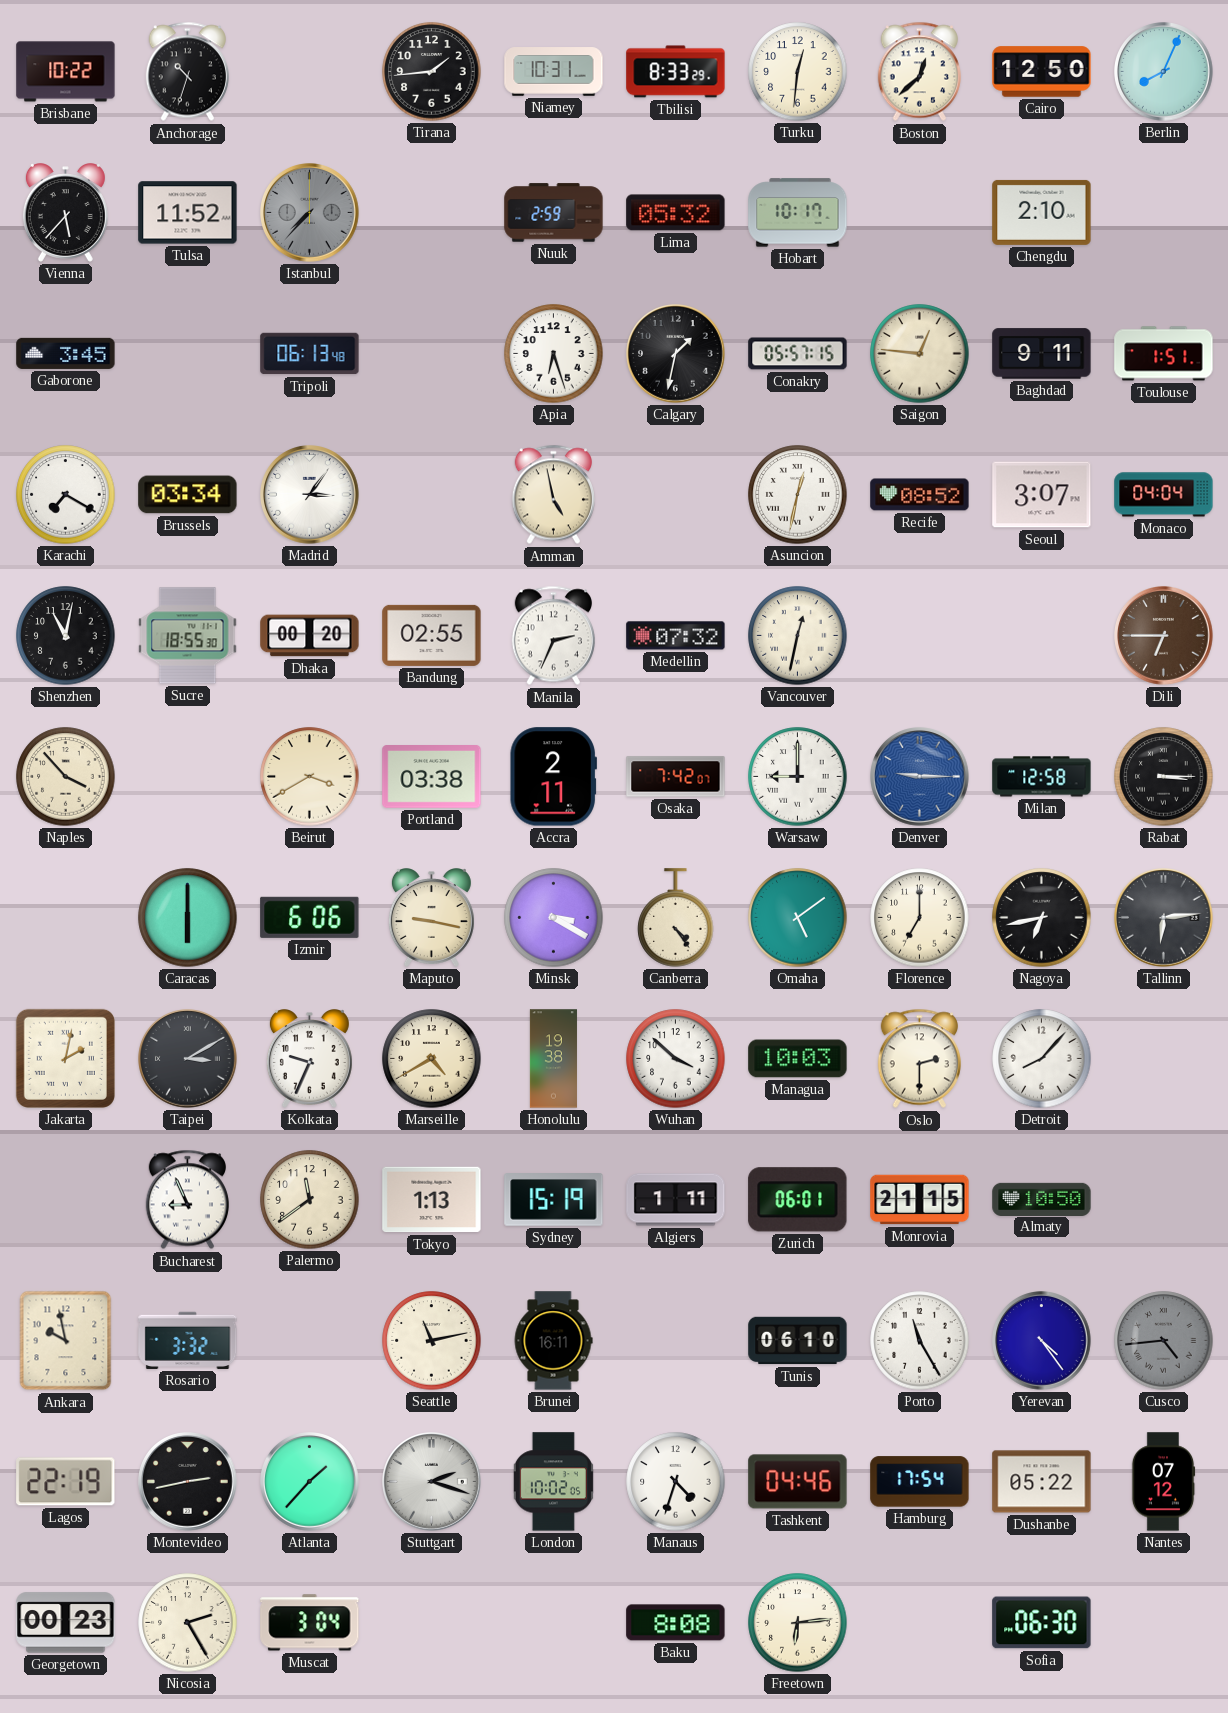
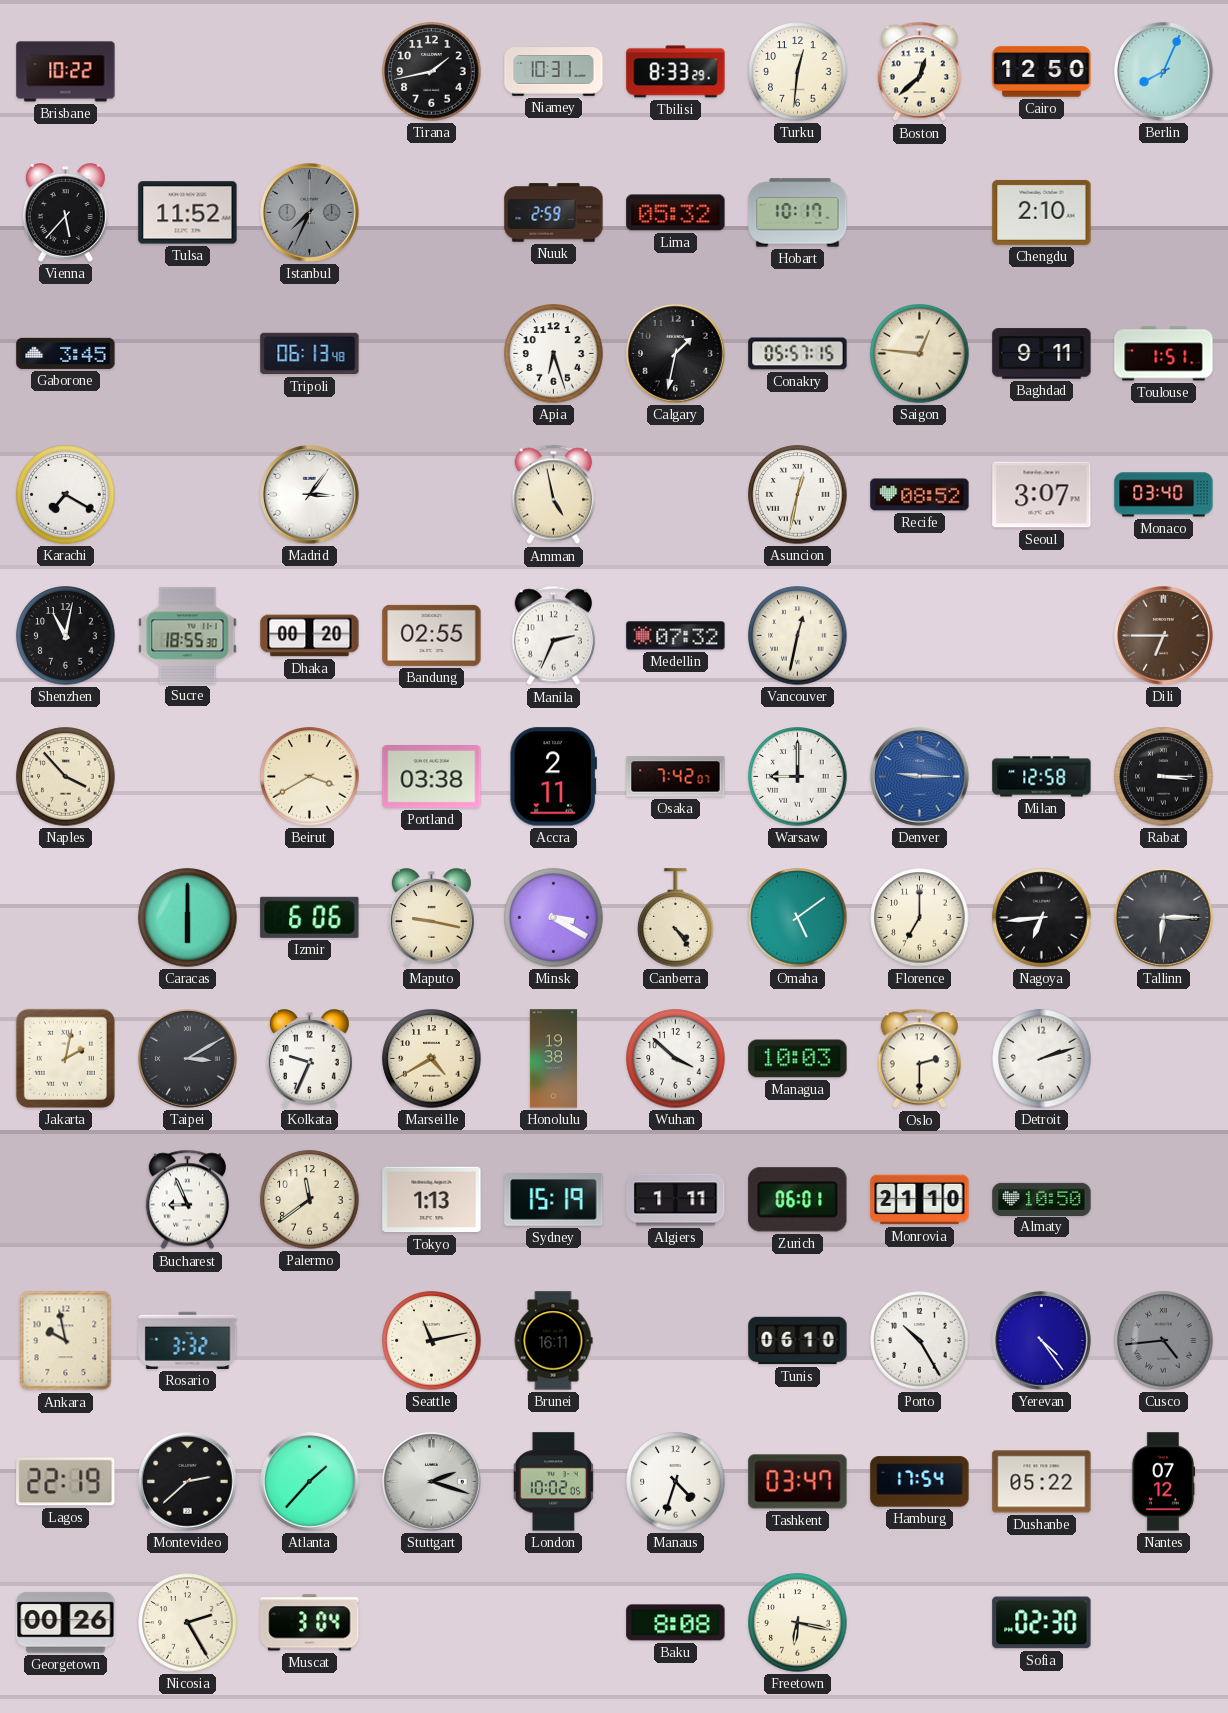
Anchorage: 10:33 -> none (187, 72)
Tirana: 1:44 -> 1:43 (432, 72)
Istanbul: 7:37 -> 7:34 (310, 213)
Brussels: 03:34 -> none (188, 495)
Monaco: 04:04 -> 03:40 (1164, 495)
Nagoya: 6:43 -> 6:44 (1042, 918)
Tallinn: 6:14 -> 6:15 (1164, 918)
Detroit: 8:07 -> 2:12 (1042, 1059)
Monrovia: 21:15 -> 21:10 (920, 1200)
Porto: 11:25 -> 10:25 (920, 1341)
Montevideo: 2:43 -> 2:38 (188, 1482)
Tashkent: 04:46 -> 03:47 (798, 1482)
Georgetown: 00:23 -> 00:26 (66, 1623)
Freetown: 6:14 -> 6:17 (798, 1623)
Sofia: 06:30 -> 02:30 (1042, 1623)
